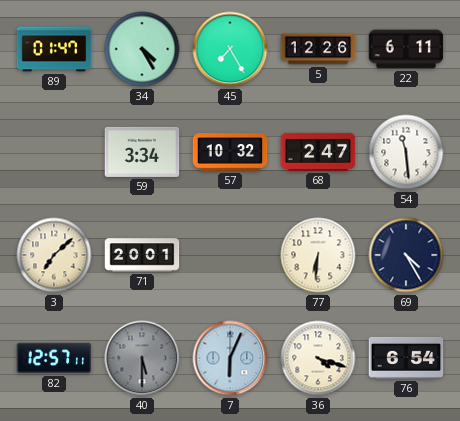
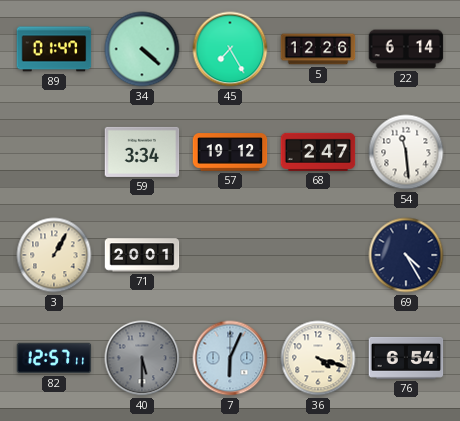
34: 4:25 -> 4:22 (142, 49)
22: 6:11 -> 6:14 (406, 49)
57: 10:32 -> 19:12 (230, 152)
3: 7:08 -> 1:05 (54, 255)
77: 6:31 -> none (318, 255)
